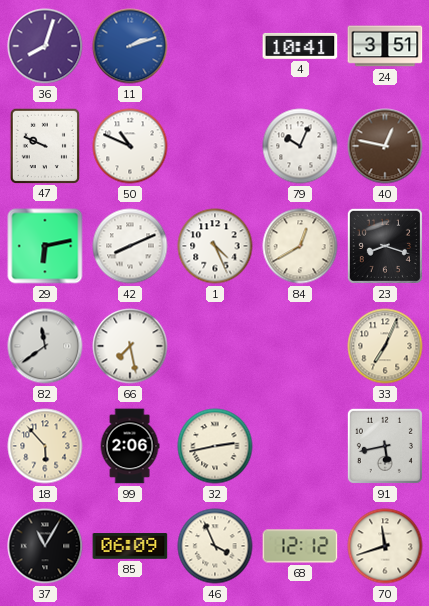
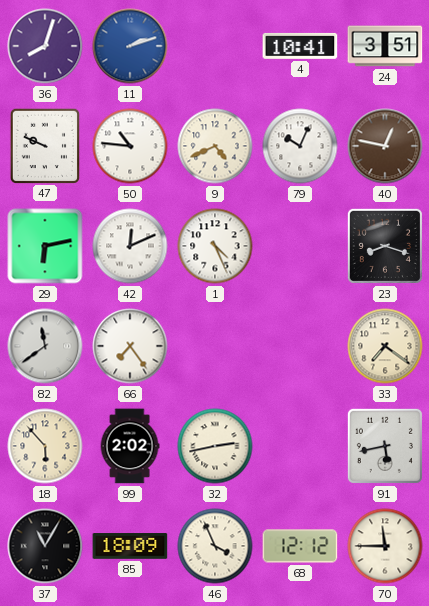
50: 10:49 -> 10:46 (130, 146)
9: none -> 4:41 (215, 146)
42: 8:11 -> 12:11 (130, 246)
84: 12:40 -> none (300, 246)
66: 7:28 -> 7:24 (130, 346)
33: 7:04 -> 7:21 (385, 346)
99: 2:06 -> 2:02 (130, 446)
85: 06:09 -> 18:09 (130, 546)
70: 11:42 -> 11:45 (385, 546)
